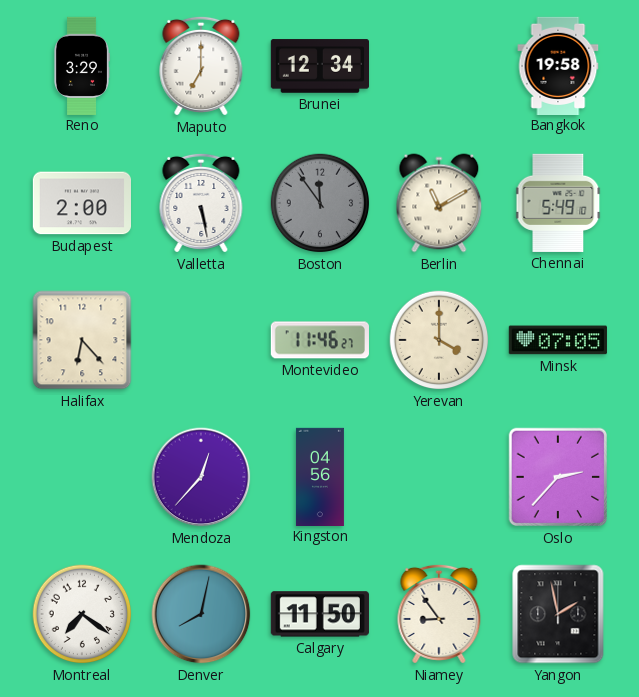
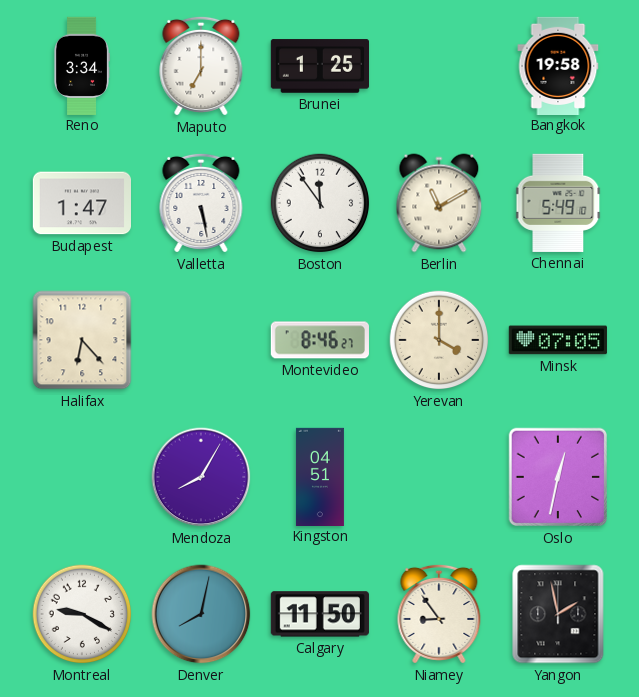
Reno: 3:29 -> 3:34 (81, 65)
Brunei: 12:34 -> 1:25 (319, 66)
Budapest: 2:00 -> 1:47 (81, 203)
Boston dial: grey -> white (320, 203)
Montevideo: 11:46 -> 8:46 (320, 340)
Mendoza: 12:37 -> 8:05 (201, 477)
Kingston: 04:56 -> 04:51 (320, 476)
Oslo: 2:37 -> 12:32 (558, 477)
Montreal: 7:21 -> 9:20 (82, 614)
